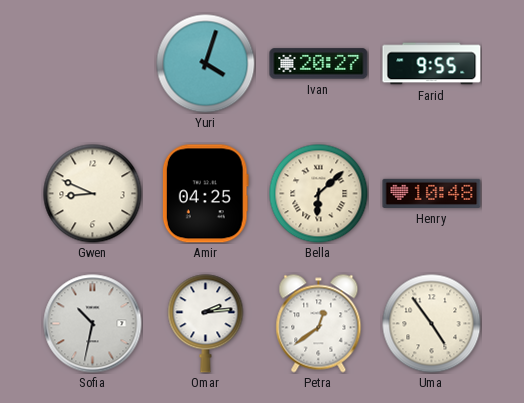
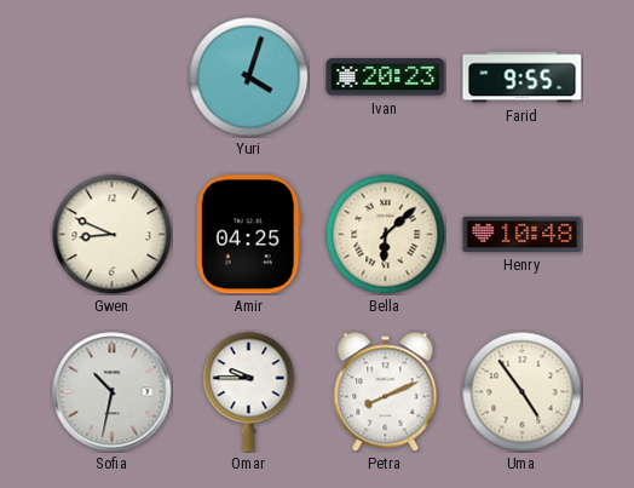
Ivan: 20:27 -> 20:23 (386, 77)
Omar: 2:14 -> 9:45 (249, 392)
Petra: 12:39 -> 8:11 (386, 392)
